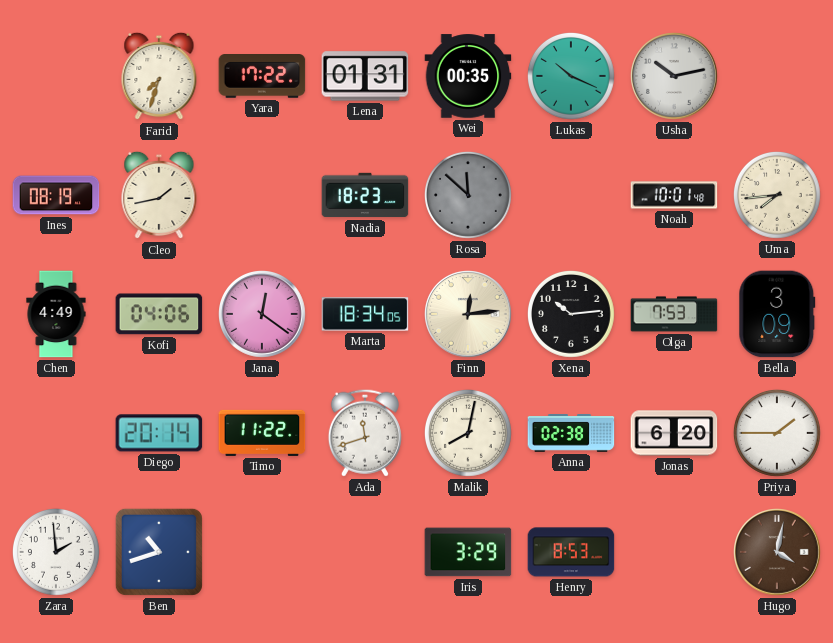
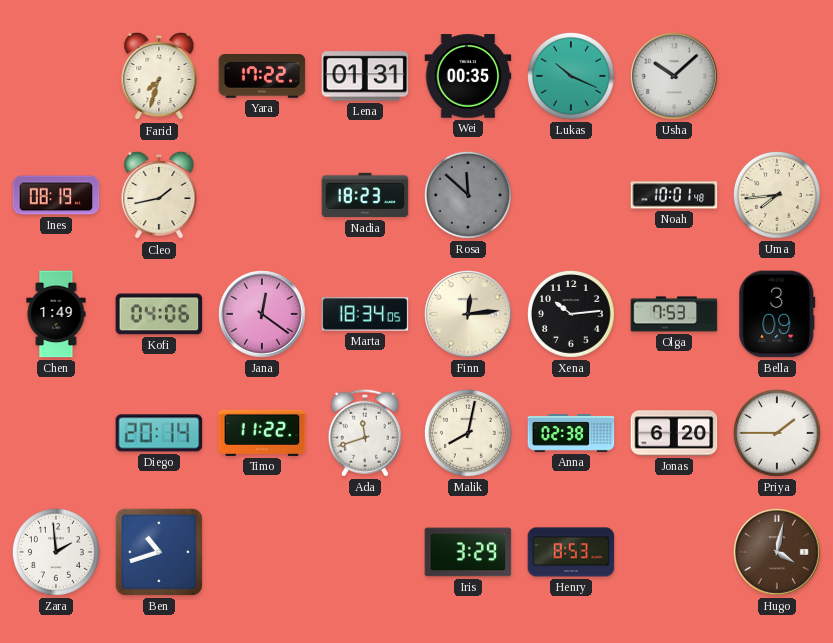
Usha: 10:13 -> 10:08 (675, 77)
Chen: 4:49 -> 1:49 (56, 314)
